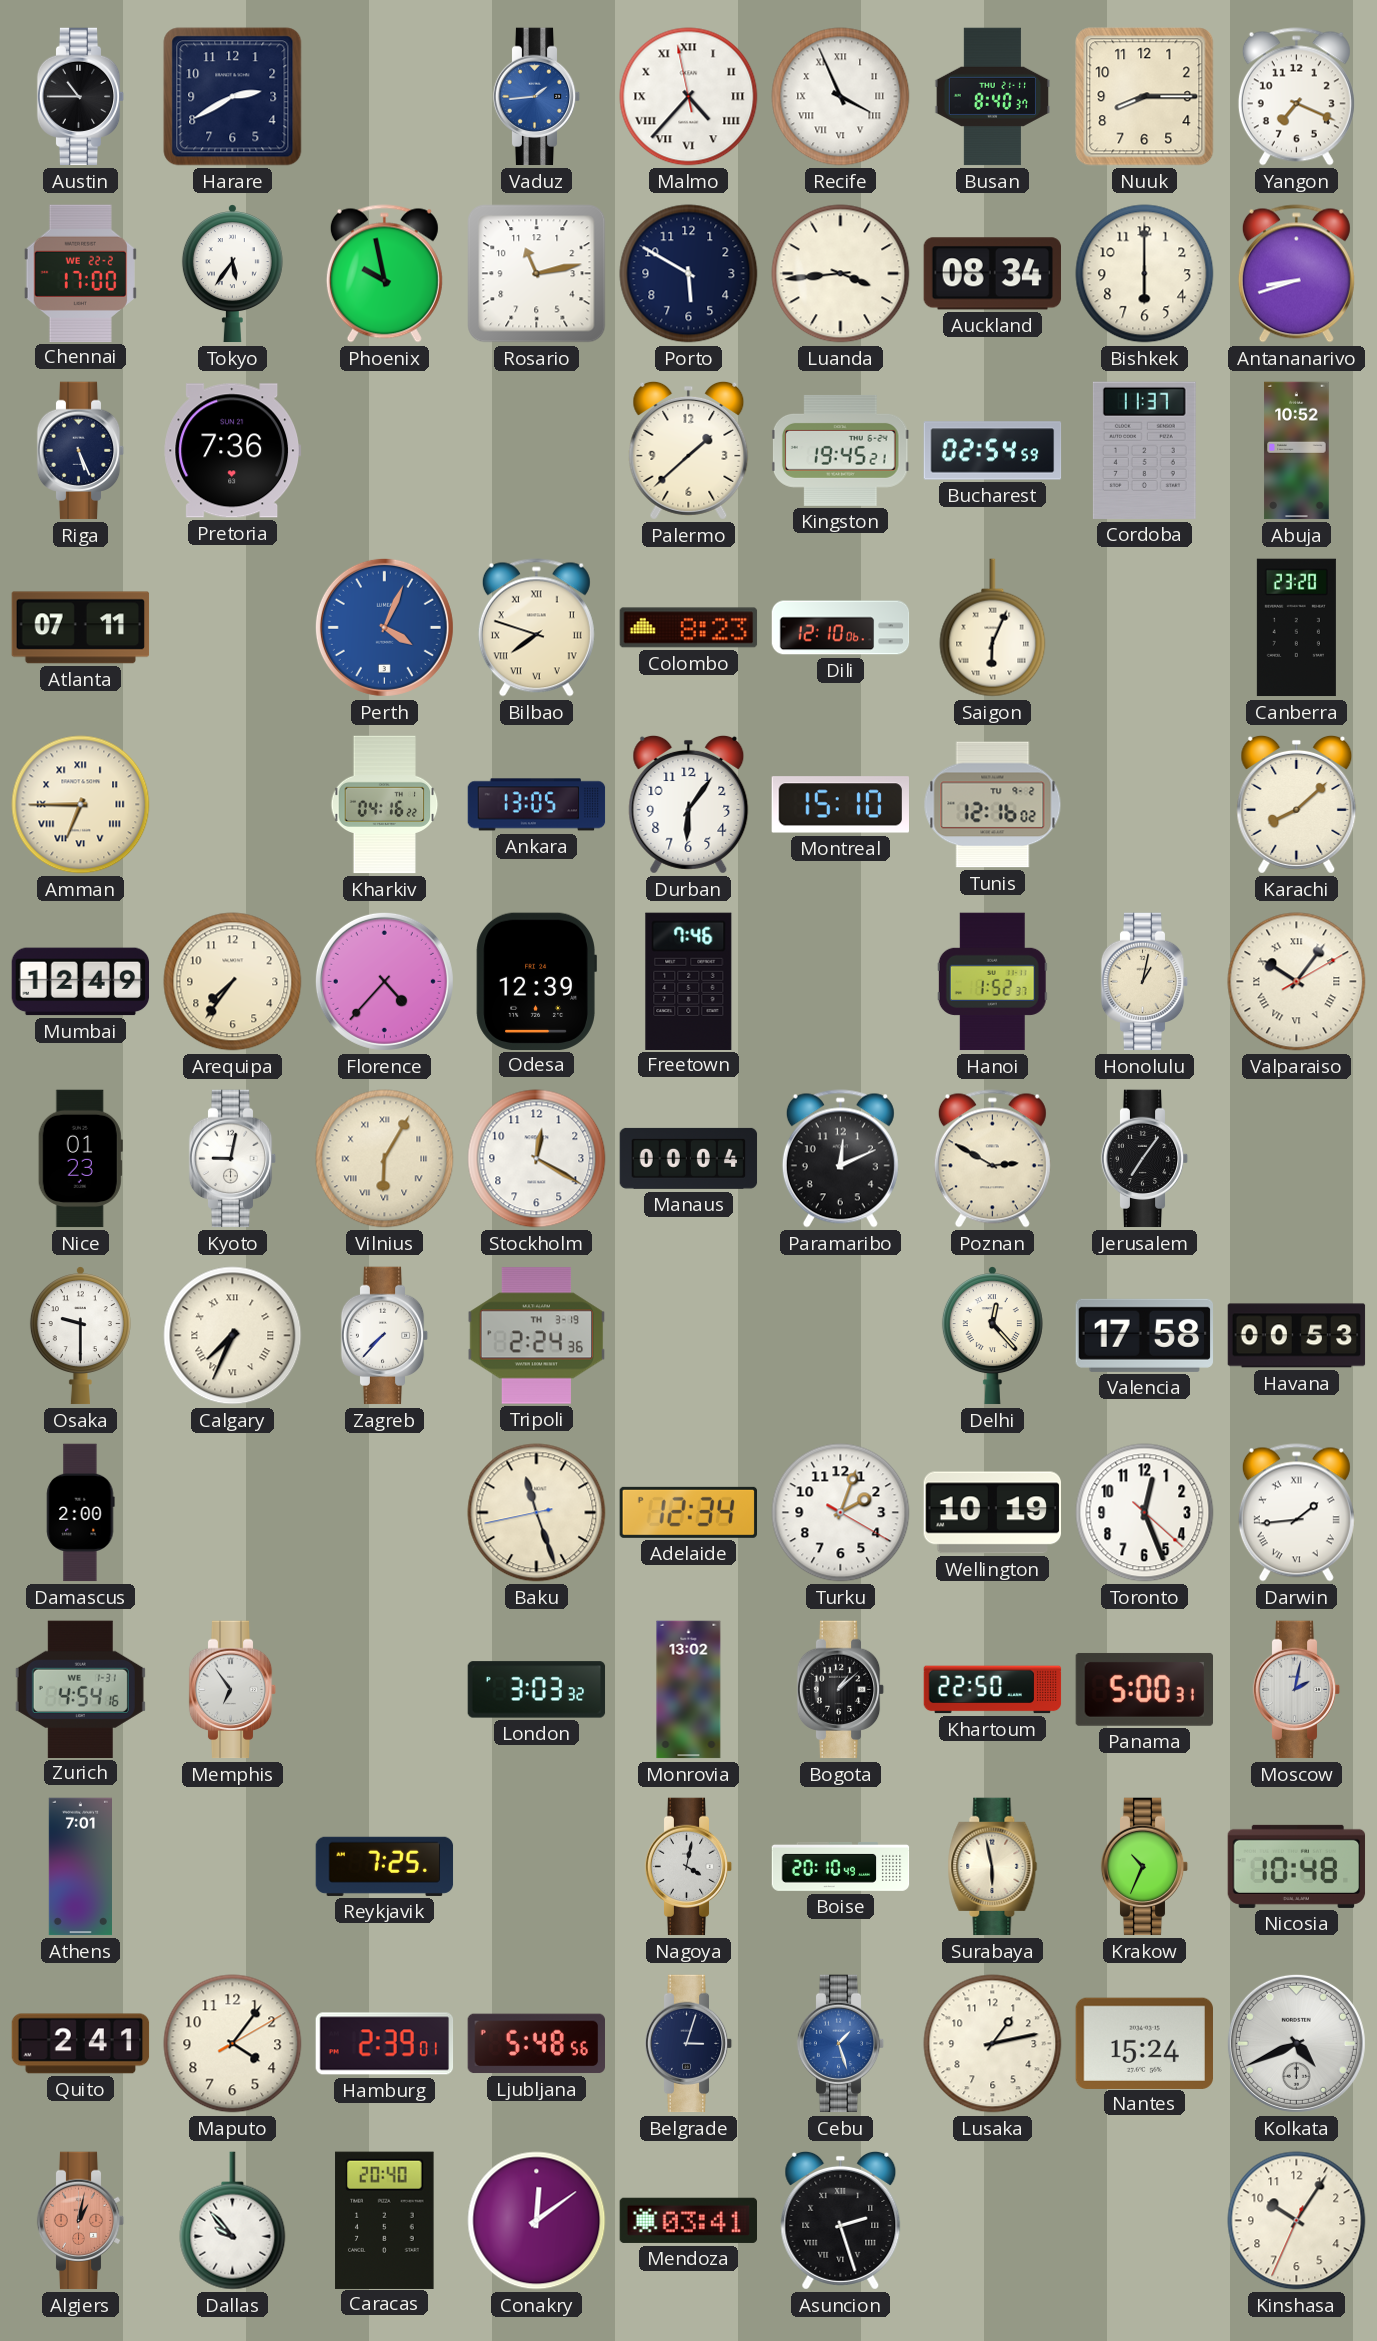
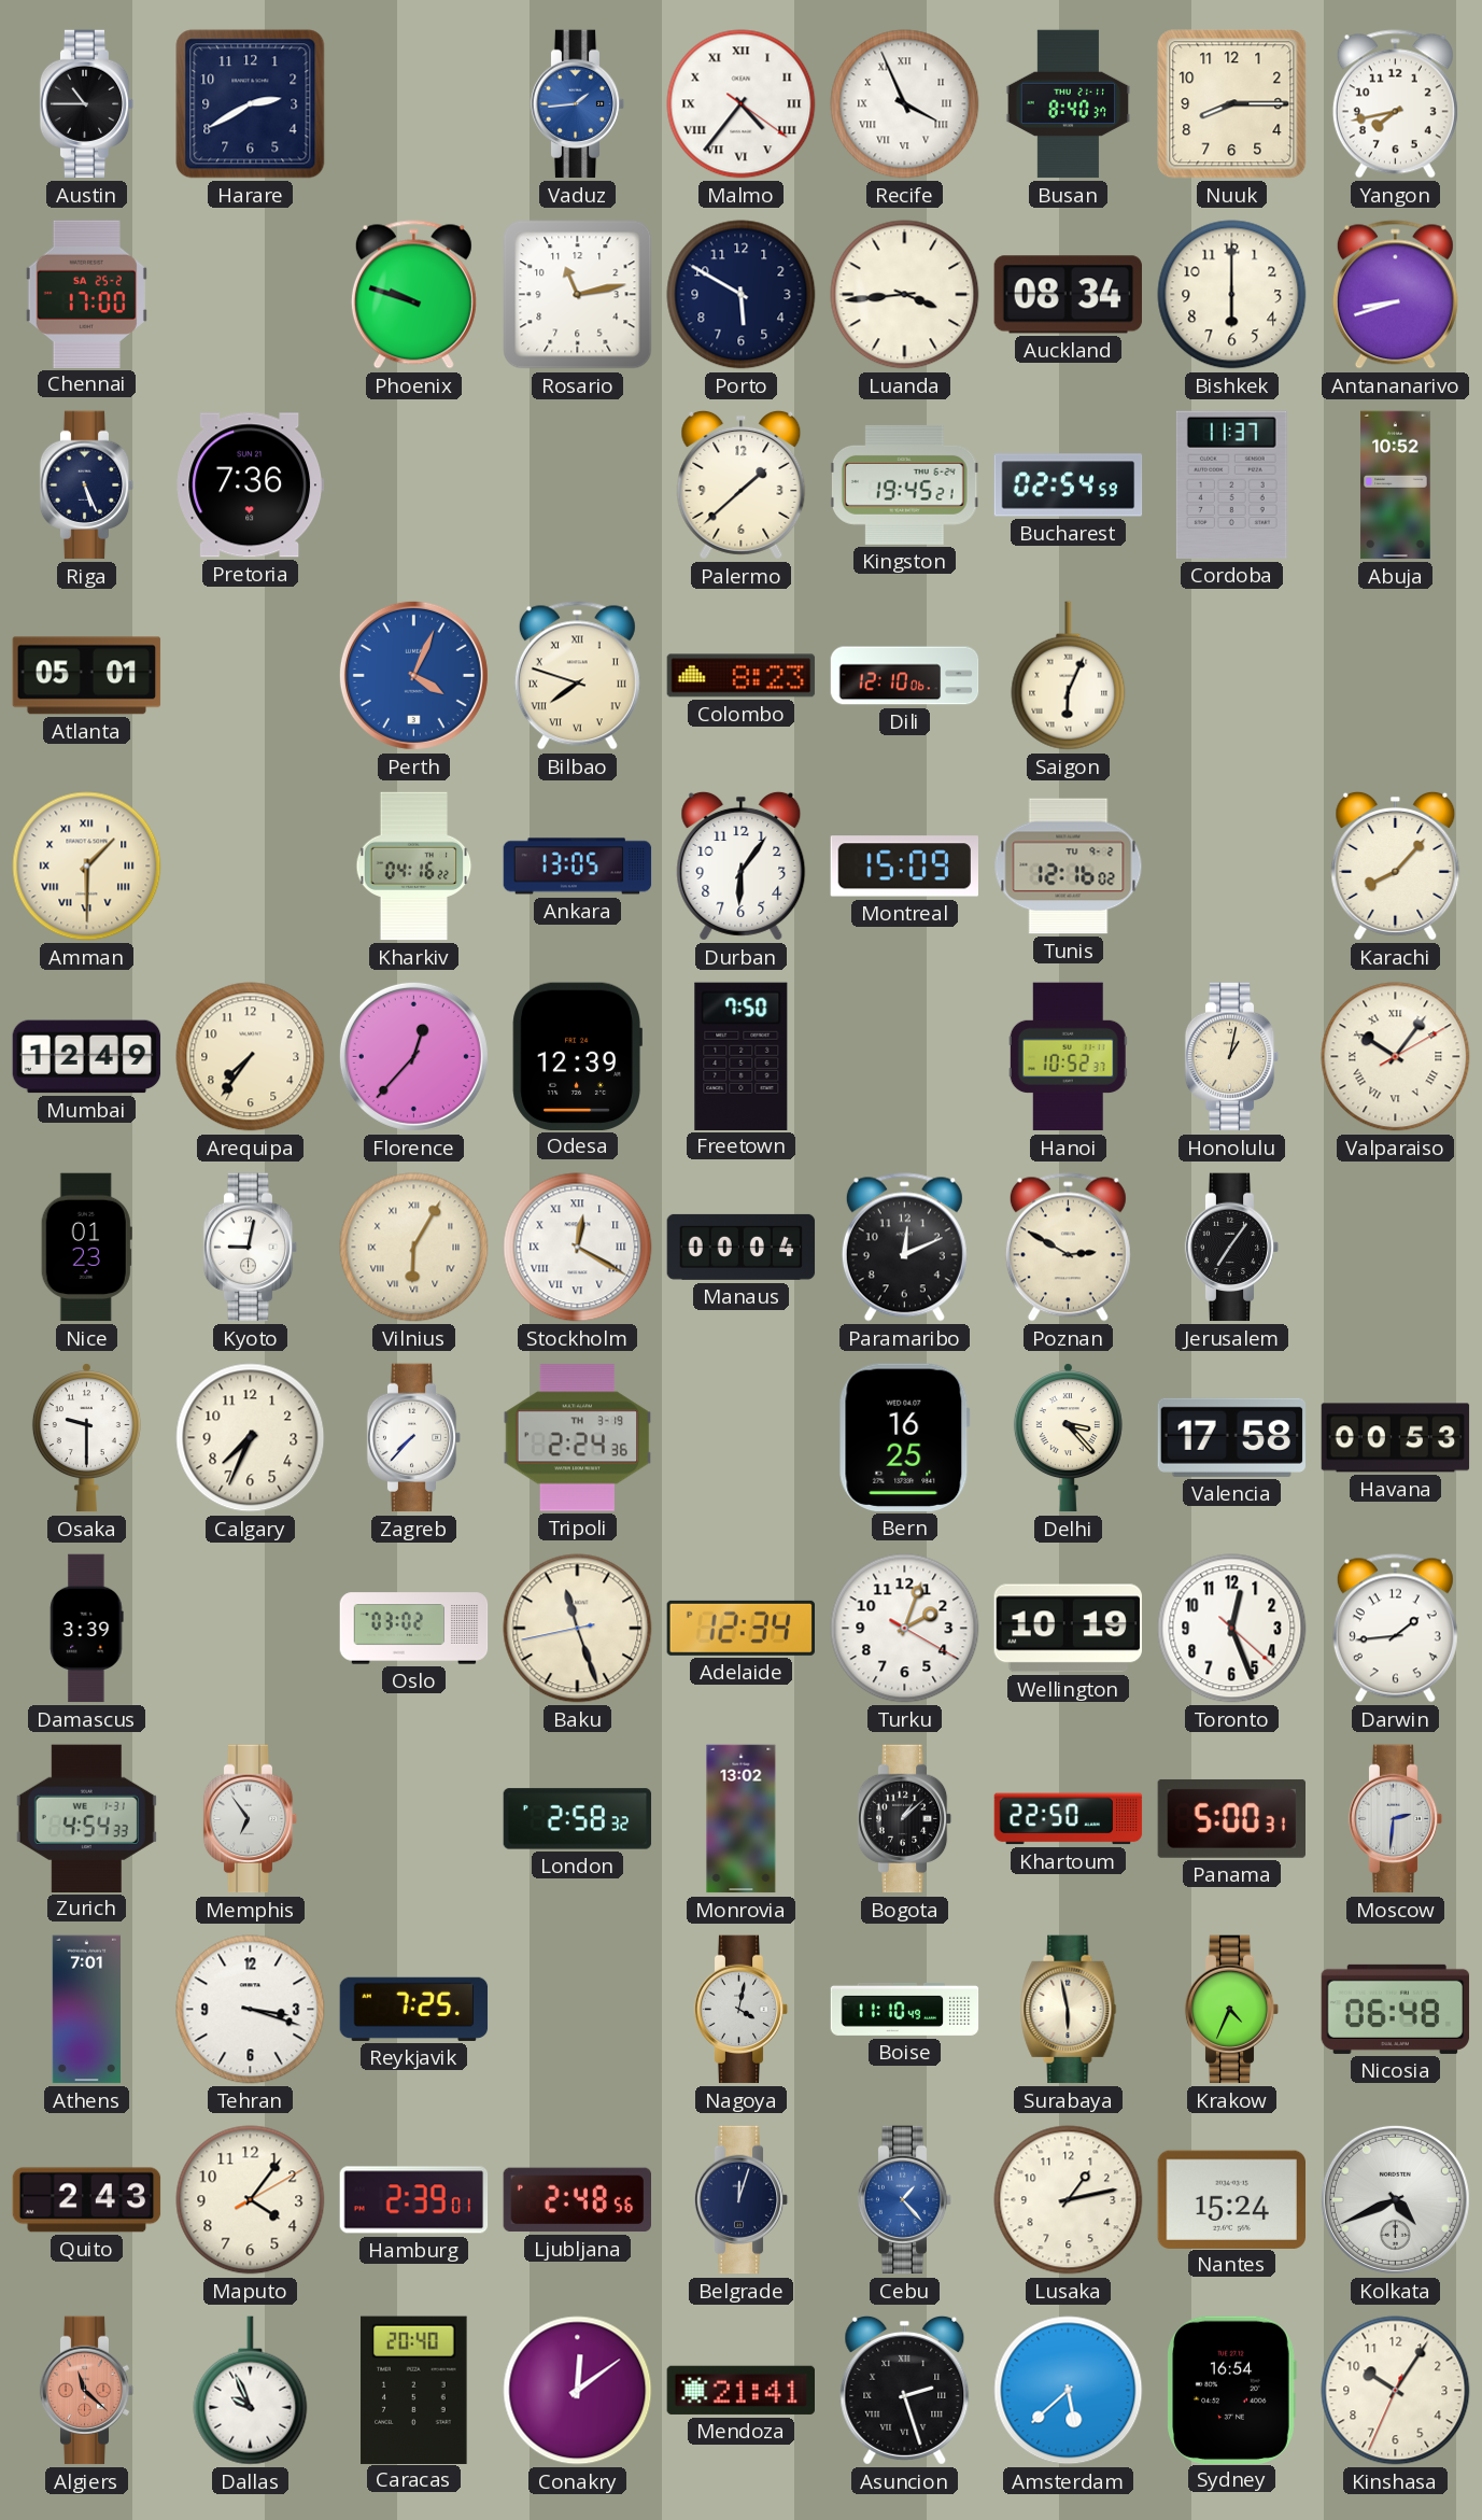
Malmo: 4:36:58 -> 4:36:21 (742, 104)
Yangon: 7:19 -> 7:43 (1395, 104)
Chennai date: WE 22-2 -> SA 25-2 (86, 294)
Tokyo: 5:36 -> none (232, 274)
Phoenix: 9:58 -> 9:48 (413, 295)
Atlanta: 07:11 -> 05:01 (87, 676)
Canberra: 23:20 -> none (1296, 628)
Amman: 6:45 -> 1:30 (87, 867)
Montreal: 15:10 -> 15:09 (904, 867)
Karachi: 8:08 -> 8:07 (1396, 865)
Florence: 4:37 -> 12:37 (413, 1056)
Freetown: 7:46 -> 7:50 (742, 1056)
Hanoi: 1:52 -> 10:52 (1068, 1057)
Stockholm numerals: Arabic -> Roman (578, 1248)
Calgary numerals: Roman -> Arabic (251, 1438)
Bern: none -> 16:25 (904, 1437)
Delhi: 12:23 -> 3:23 (1068, 1438)
Damascus: 2:00 -> 3:39 (87, 1629)
Oslo: none -> 03:02 (414, 1629)
Darwin numerals: Roman -> Arabic (1395, 1629)
Zurich: 4:54:16 -> 4:54:33 (86, 1818)
London: 3:03 -> 2:58 (578, 1819)
Moscow: 2:02 -> 2:31 (1396, 1819)
Tehran: none -> 3:18 (251, 2010)
Boise: 20:10 -> 11:10 (905, 2009)
Krakow: 10:34 -> 4:34 (1232, 2010)
Nicosia: 10:48 -> 06:48 (1396, 2009)
Quito: 2:41 -> 2:43 (87, 2200)
Ljubljana: 5:48 -> 2:48 (578, 2200)
Belgrade: 3:03 -> 12:03 (742, 2200)
Cebu: 1:27 -> 1:23 (905, 2200)
Algiers: 1:02 -> 11:22 (87, 2391)
Dallas: 9:53 -> 9:56 (251, 2391)
Mendoza: 03:41 -> 21:41 (740, 2390)
Amsterdam: none -> 5:38 (1069, 2391)
Sydney: none -> 16:54 (1231, 2390)
